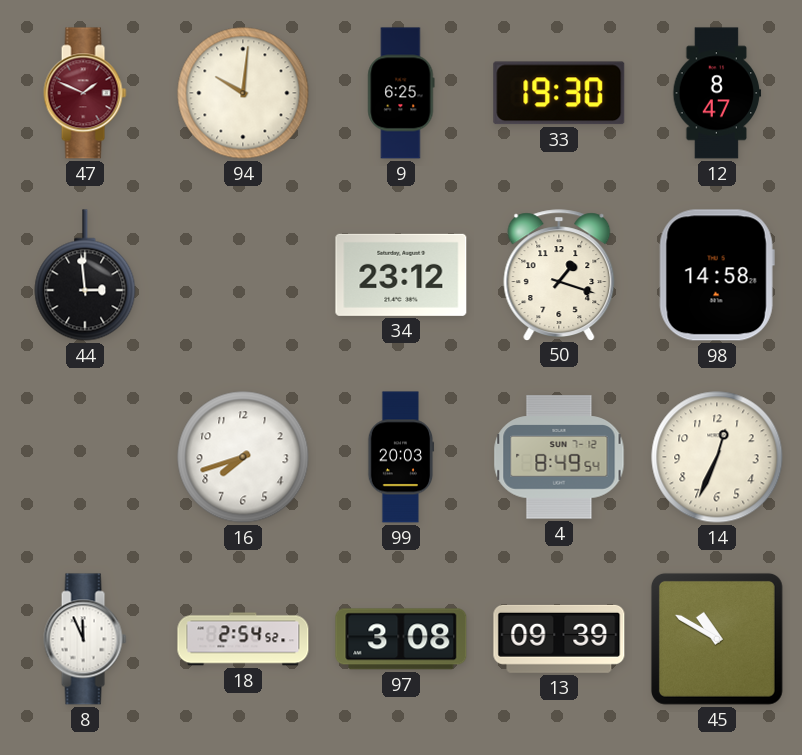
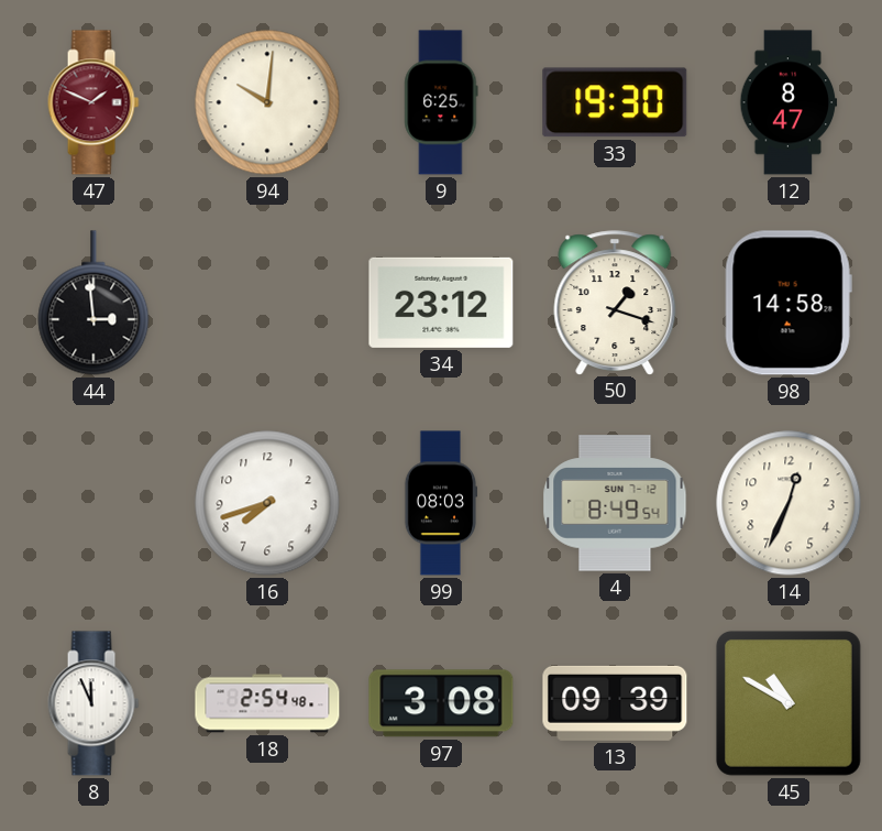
99: 20:03 -> 08:03 (441, 503)
18: 2:54:52 -> 2:54:48 (267, 703)
